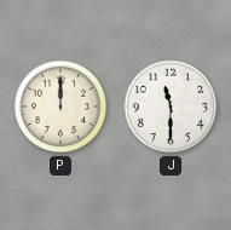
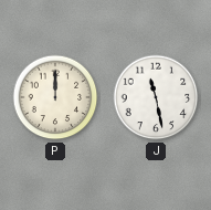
J: 11:30 -> 11:28 (156, 97)
